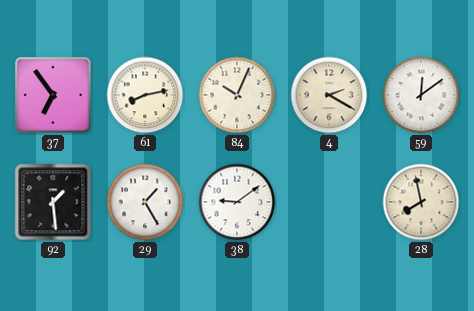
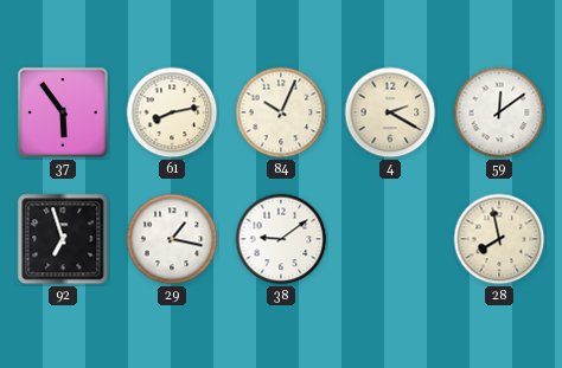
37: 6:54 -> 5:54 (63, 112)
92: 1:29 -> 6:57 (63, 239)
29: 1:25 -> 1:17 (172, 239)
